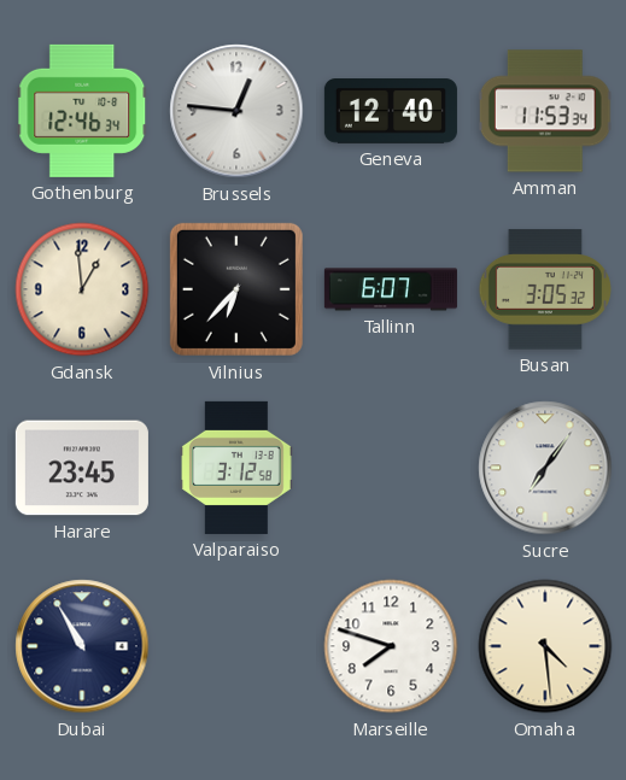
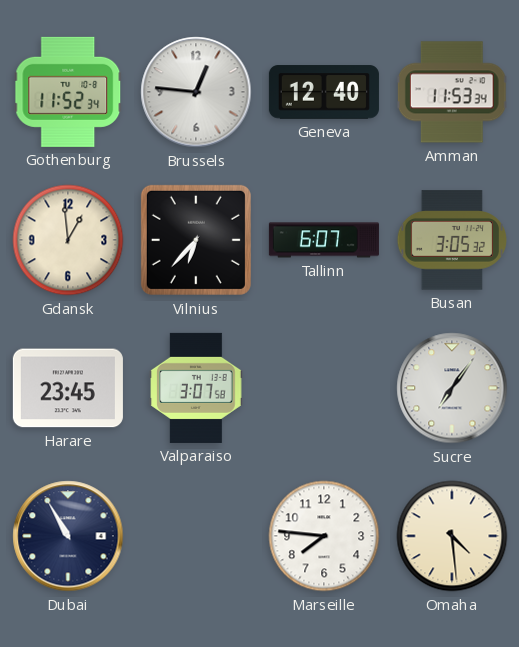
Gothenburg: 12:46 -> 11:52 (68, 92)
Valparaiso: 3:12 -> 3:07 (196, 388)
Marseille: 7:48 -> 7:46 (324, 536)
